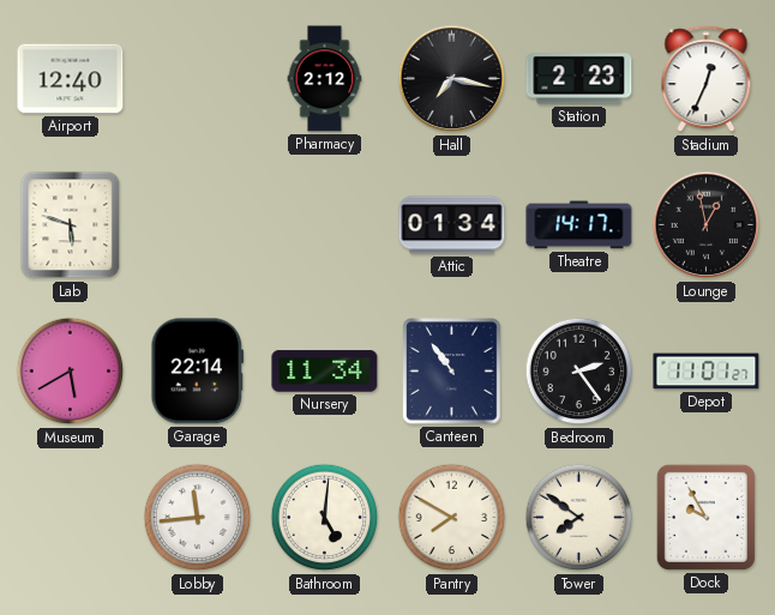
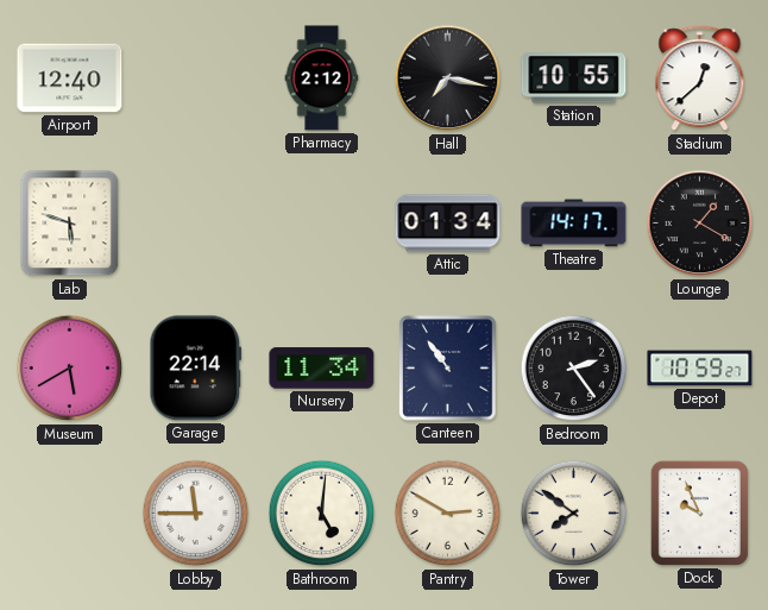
Station: 2:23 -> 10:55 (574, 78)
Stadium: 12:34 -> 12:38 (700, 78)
Lounge: 12:58 -> 1:20 (700, 224)
Depot: 11:01 -> 10:59 (700, 369)
Lobby: 11:44 -> 11:45 (196, 514)
Pantry: 7:50 -> 2:50 (448, 514)
Dock: 9:55 -> 9:56 (699, 512)
